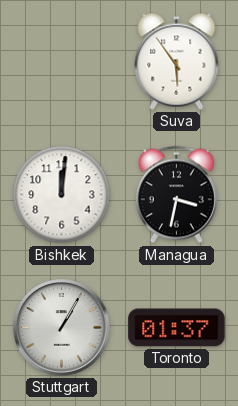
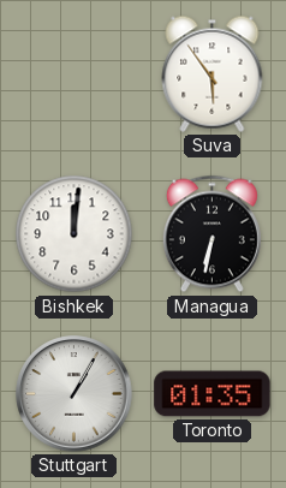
Managua: 3:32 -> 6:32 (211, 234)
Toronto: 01:37 -> 01:35 (213, 394)
